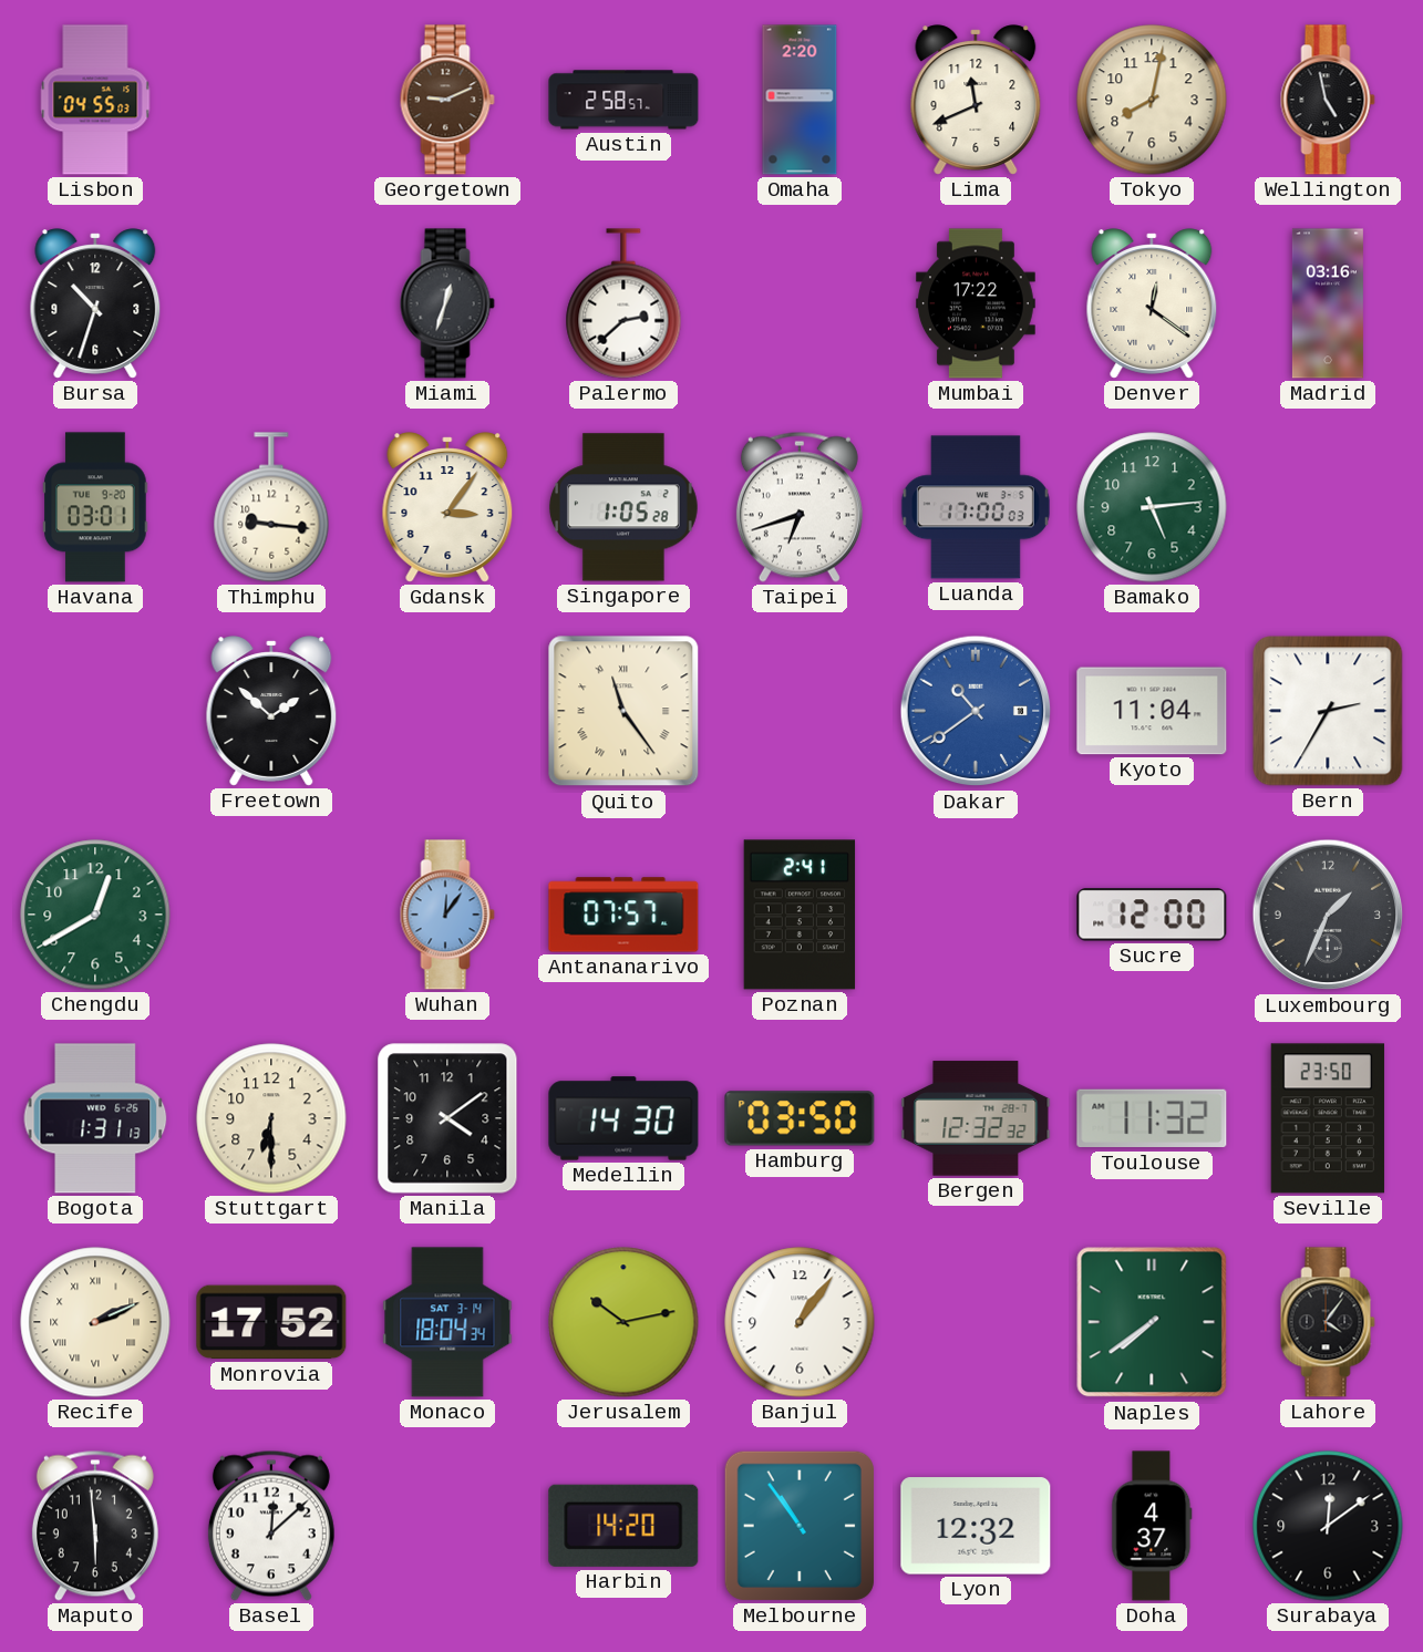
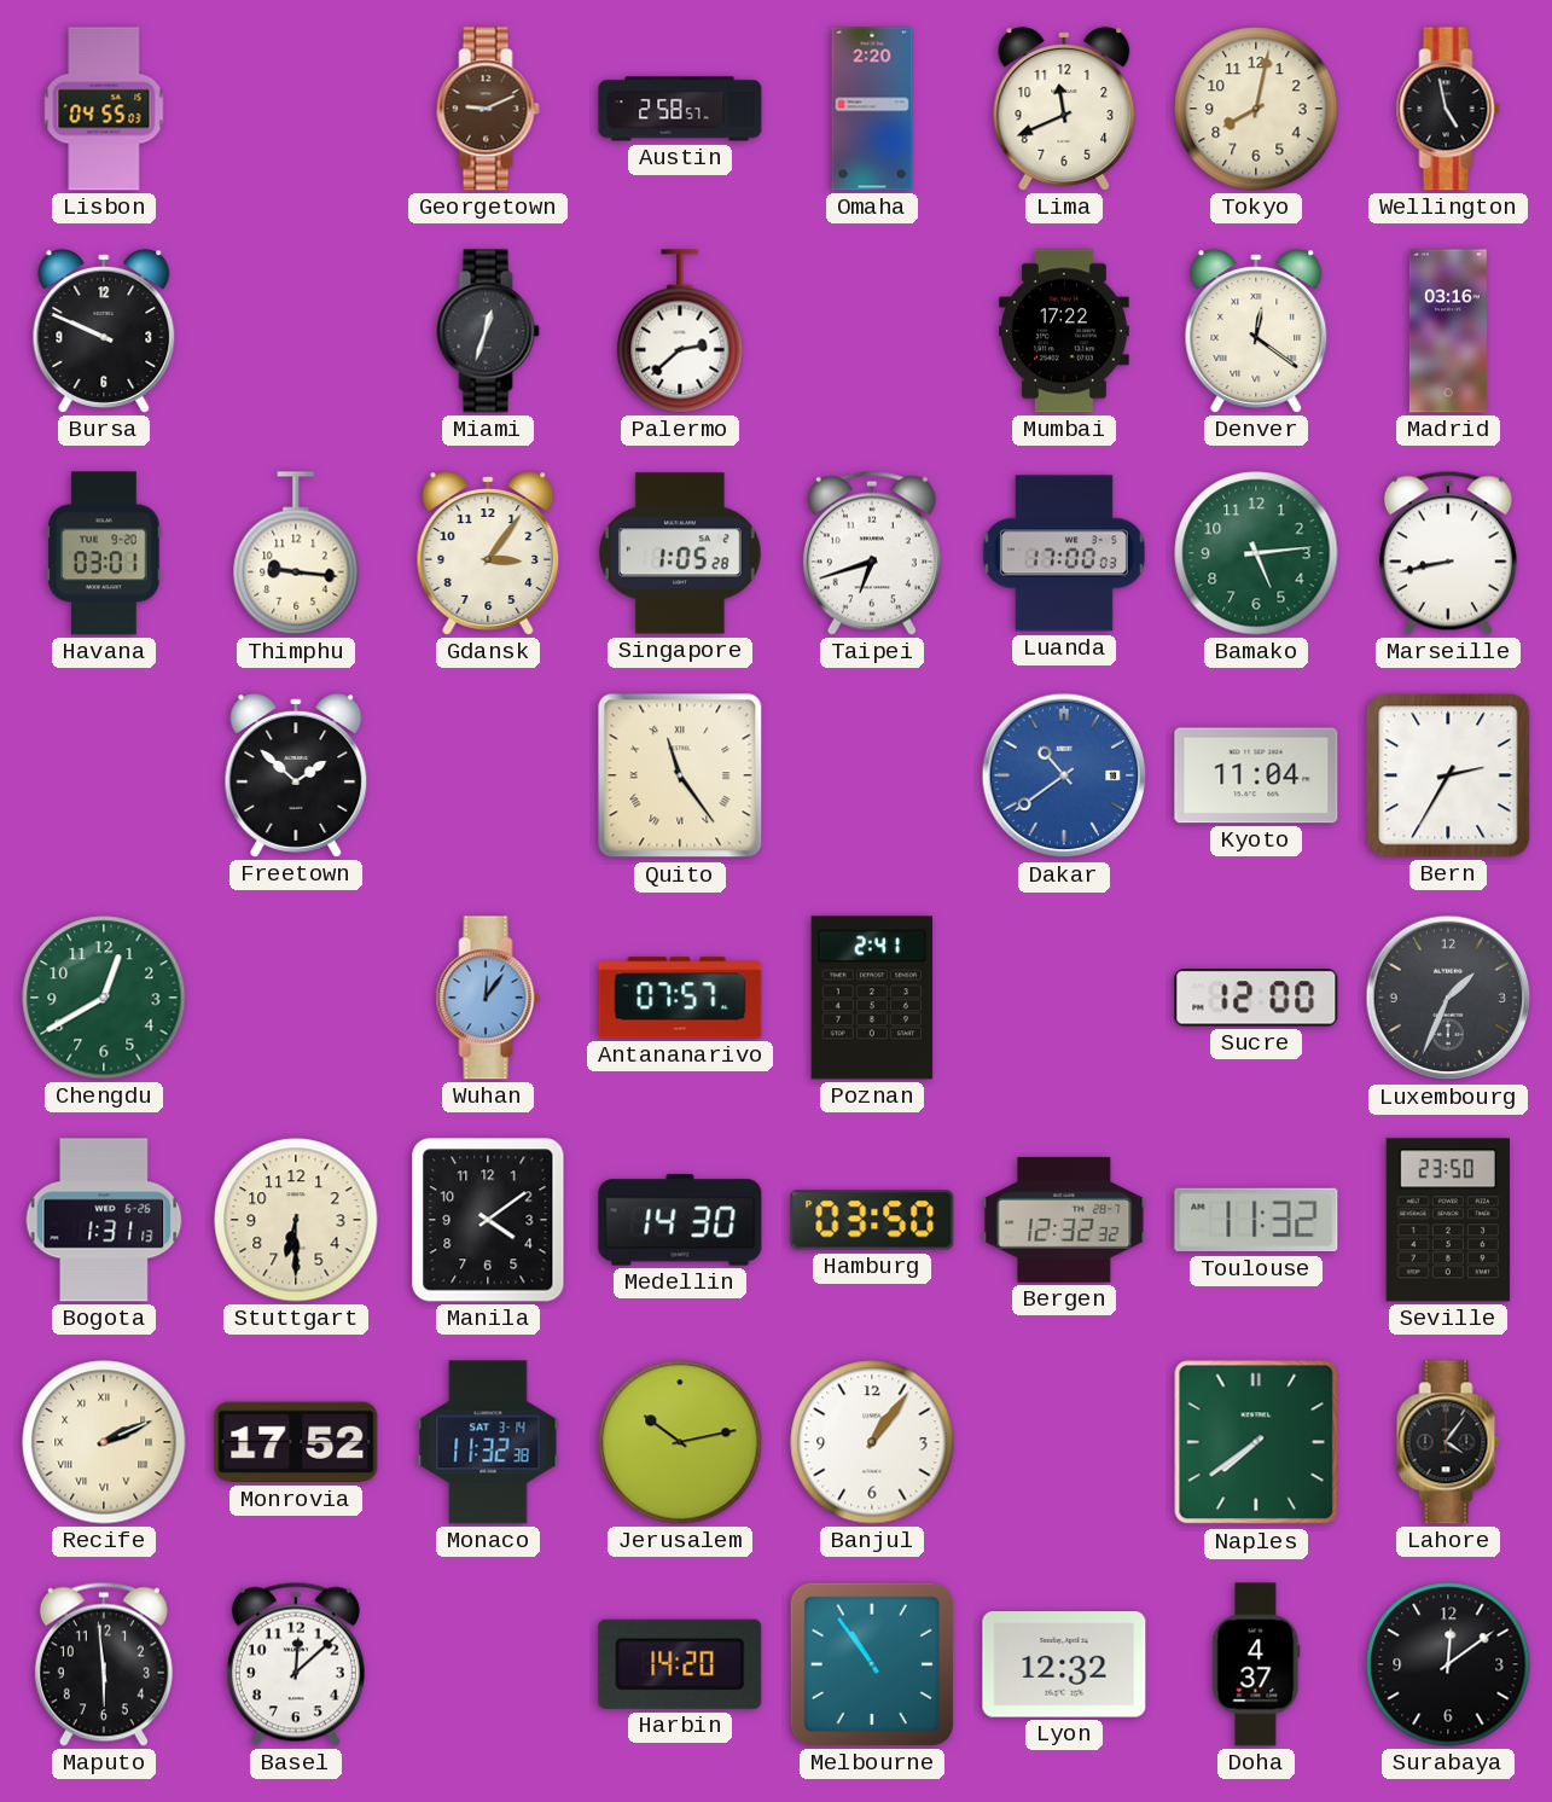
Bursa: 10:33 -> 9:49 (104, 331)
Marseille: none -> 8:43 (1448, 553)
Monaco: 18:04 -> 11:32 (488, 1442)
